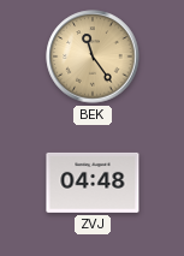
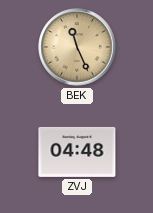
BEK: 11:24 -> 11:26 (77, 47)
